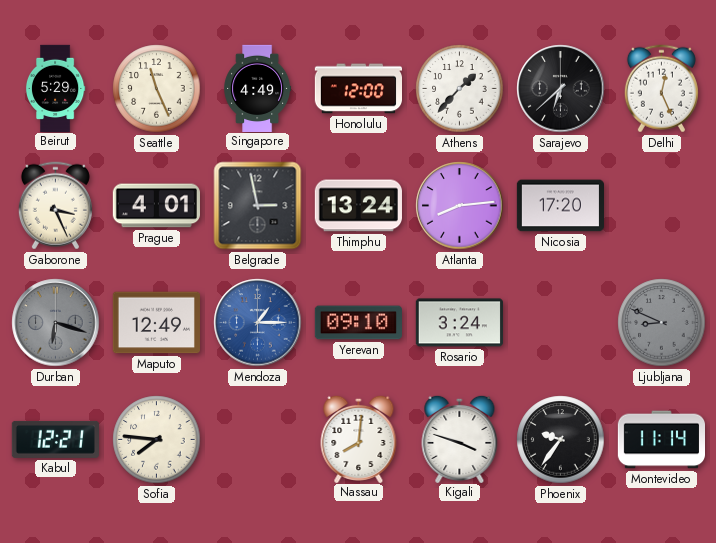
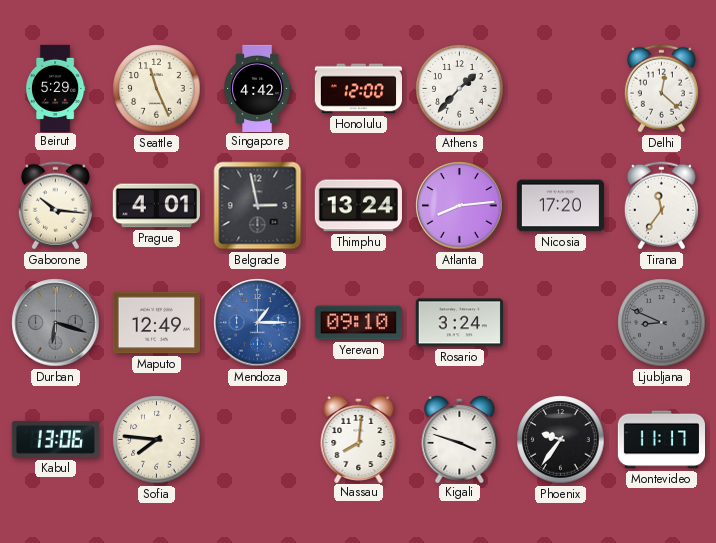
Singapore: 4:49 -> 4:42 (258, 88)
Sarajevo: 6:38 -> none (561, 89)
Delhi: 12:26 -> 12:22 (661, 89)
Gaborone: 3:26 -> 10:16 (55, 206)
Tirana: none -> 11:36 (661, 206)
Kabul: 12:21 -> 13:06 (55, 439)
Montevideo: 11:14 -> 11:17 (661, 440)
